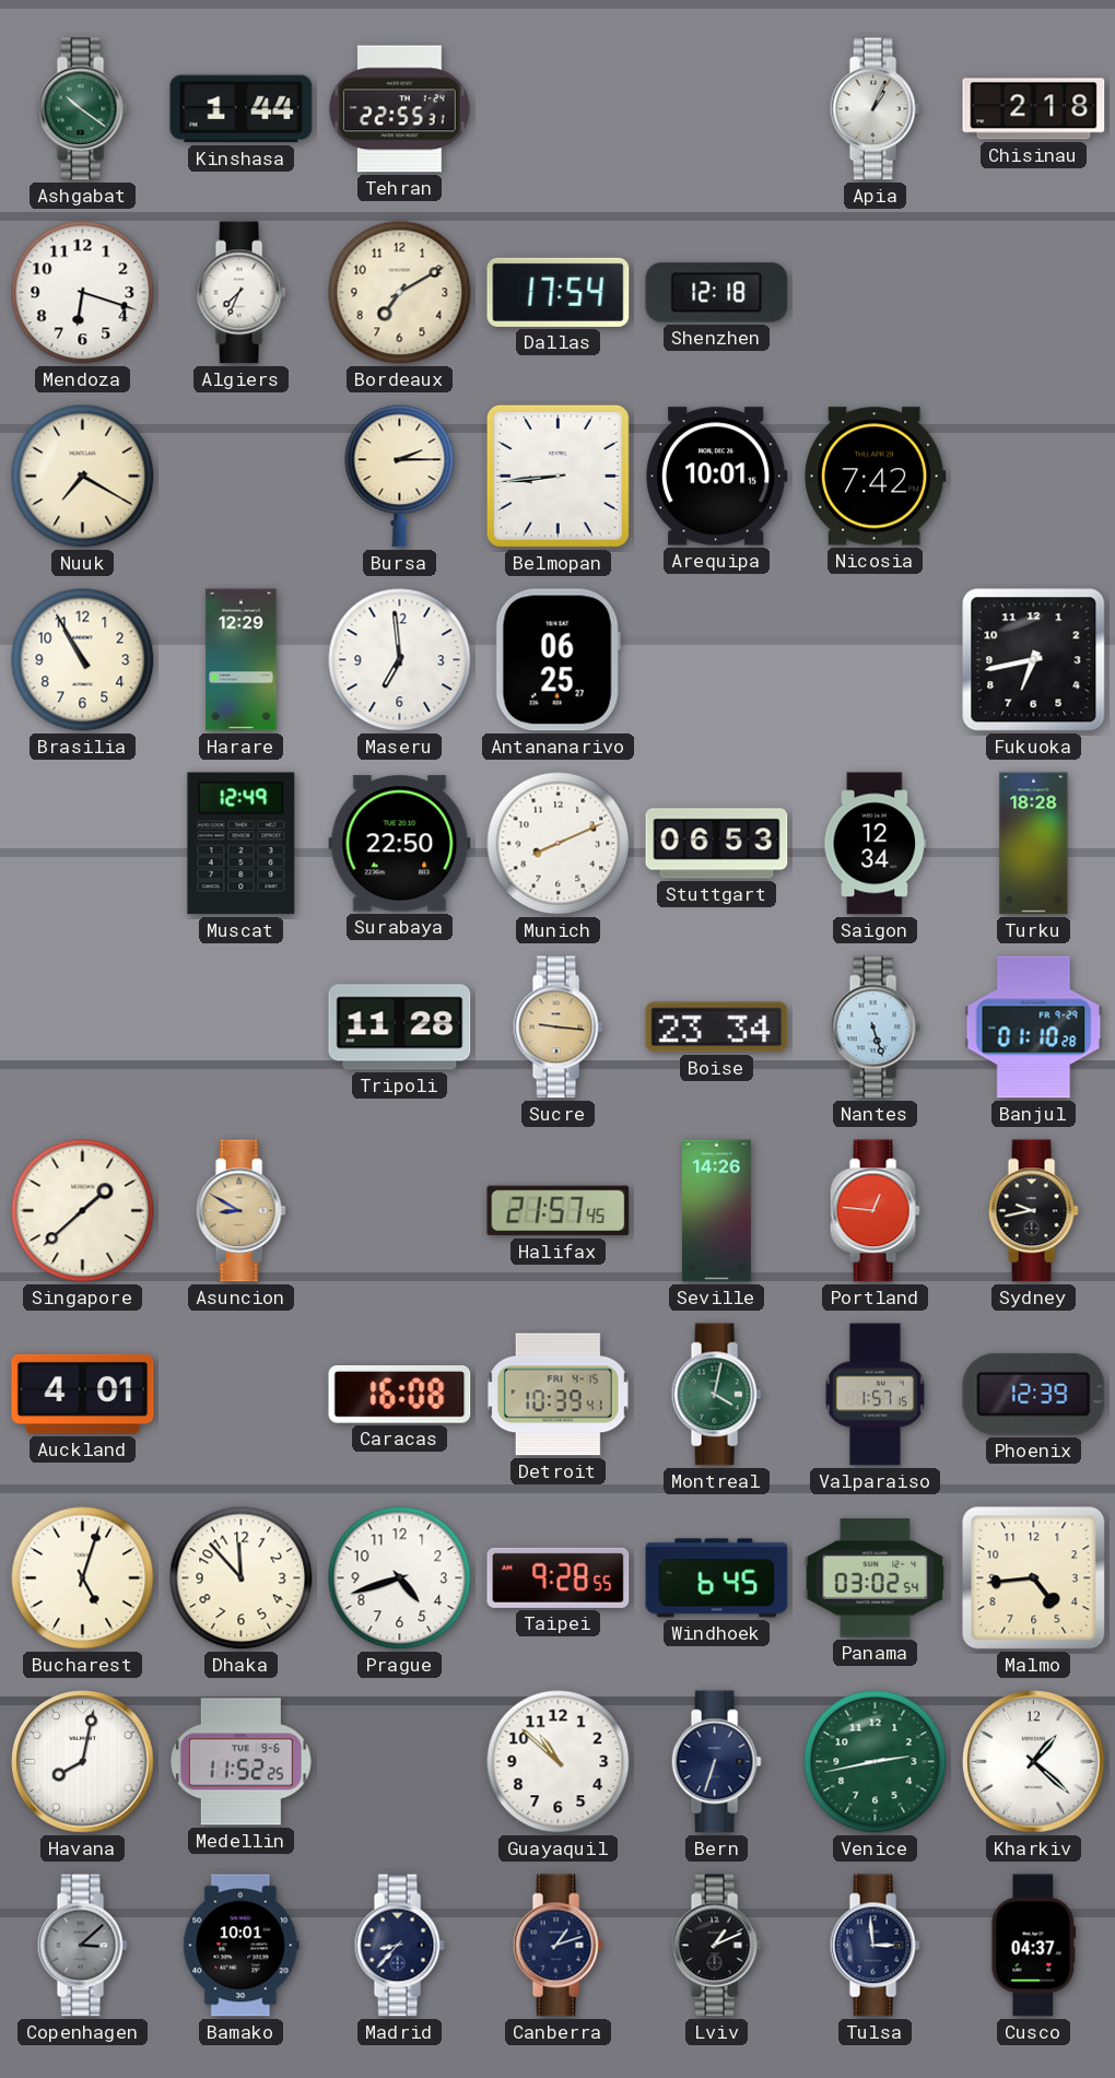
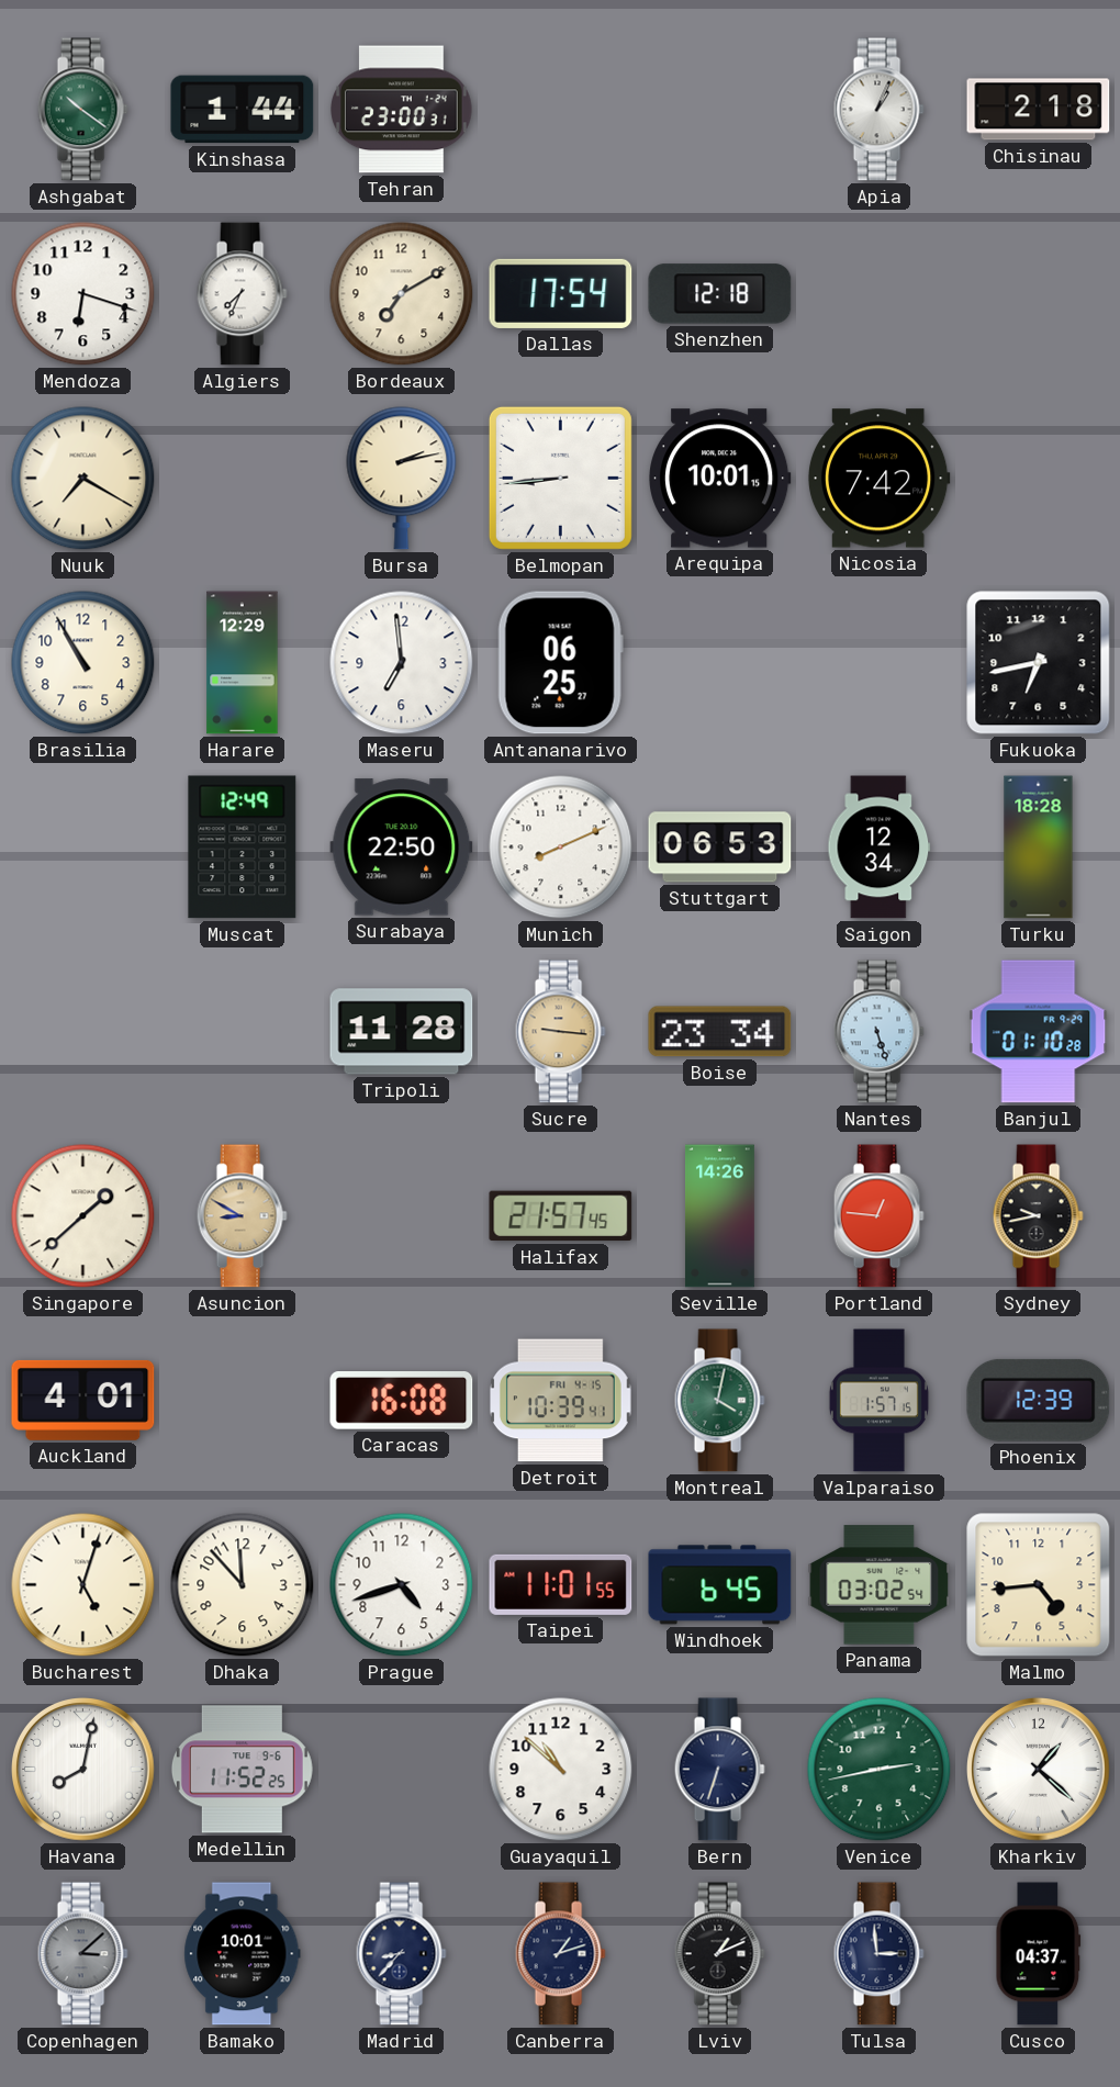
Tehran: 22:55 -> 23:00 (402, 110)
Bursa: 2:15 -> 2:13 (402, 479)
Taipei: 9:28 -> 11:01 (561, 1584)
